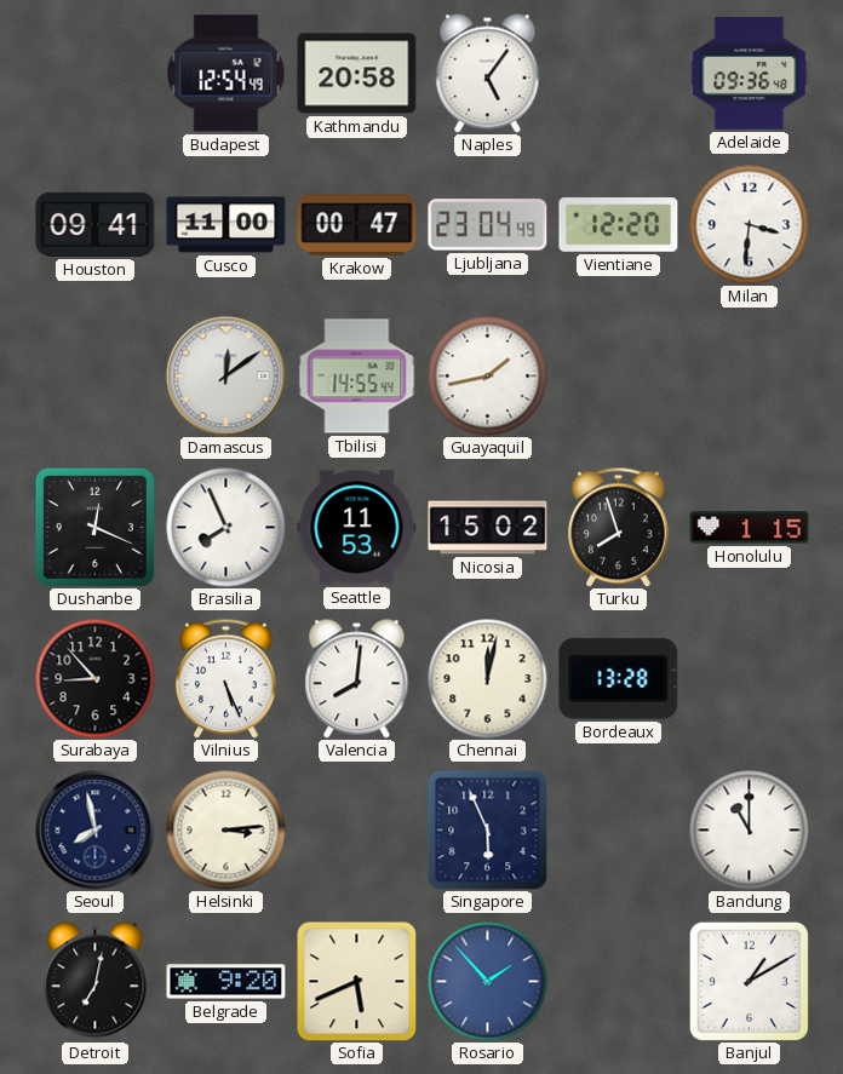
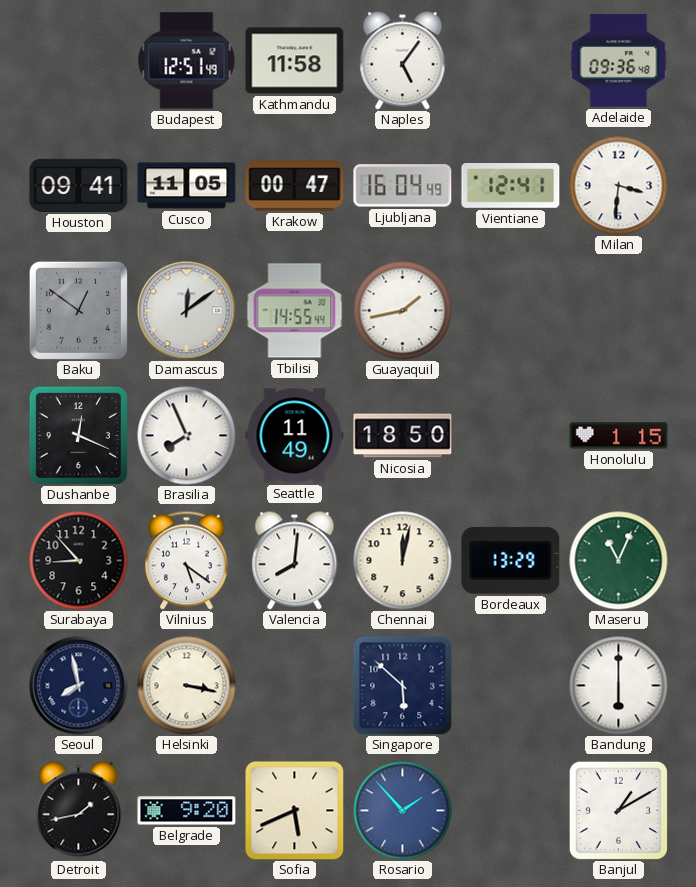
Budapest: 12:54 -> 12:51 (187, 61)
Kathmandu: 20:58 -> 11:58 (295, 61)
Cusco: 11:00 -> 11:05 (187, 186)
Ljubljana: 23:04 -> 16:04 (403, 186)
Vientiane: 12:20 -> 12:41 (511, 186)
Baku: none -> 12:51 (78, 310)
Seattle: 11:53 -> 11:49 (295, 436)
Nicosia: 15:02 -> 18:50 (403, 436)
Turku: 7:57 -> none (619, 527)
Vilnius: 5:26 -> 5:21 (187, 560)
Bordeaux: 13:28 -> 13:29 (511, 560)
Maseru: none -> 11:04 (619, 561)
Helsinki: 3:14 -> 3:17 (187, 686)
Singapore: 5:56 -> 5:52 (402, 685)
Bandung: 11:00 -> 6:00 (619, 686)
Detroit: 7:02 -> 1:43 (79, 811)
